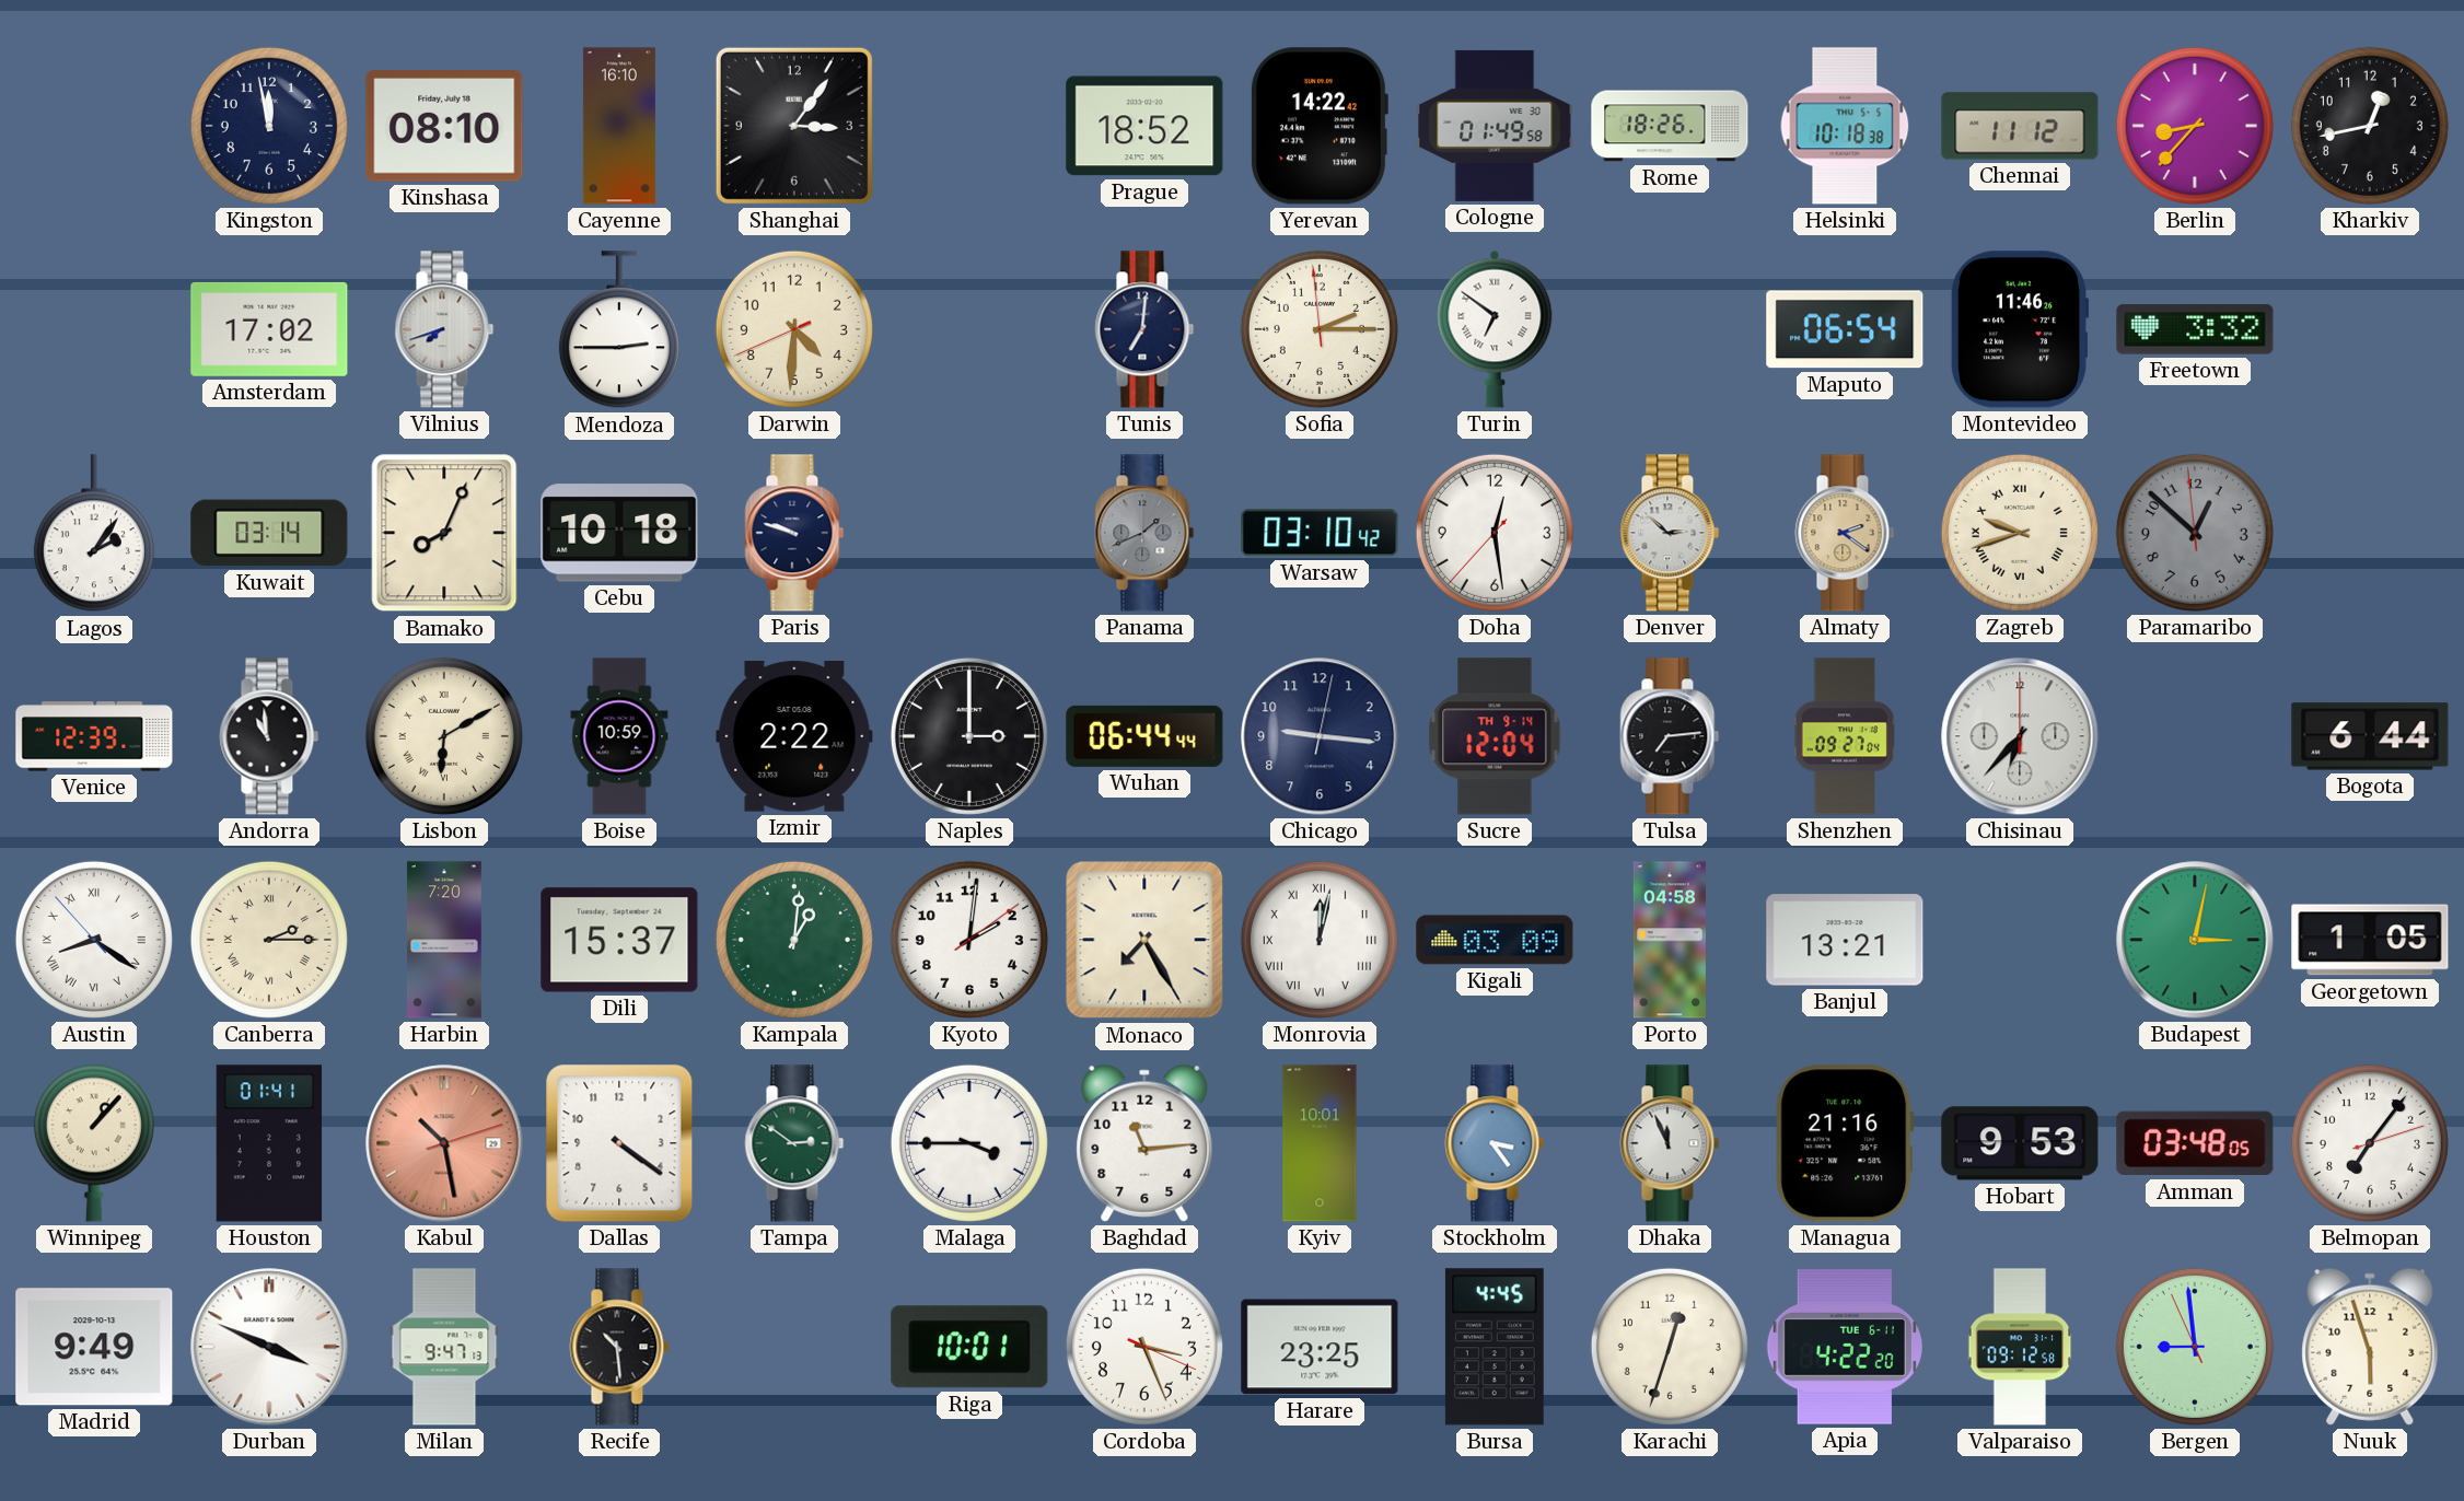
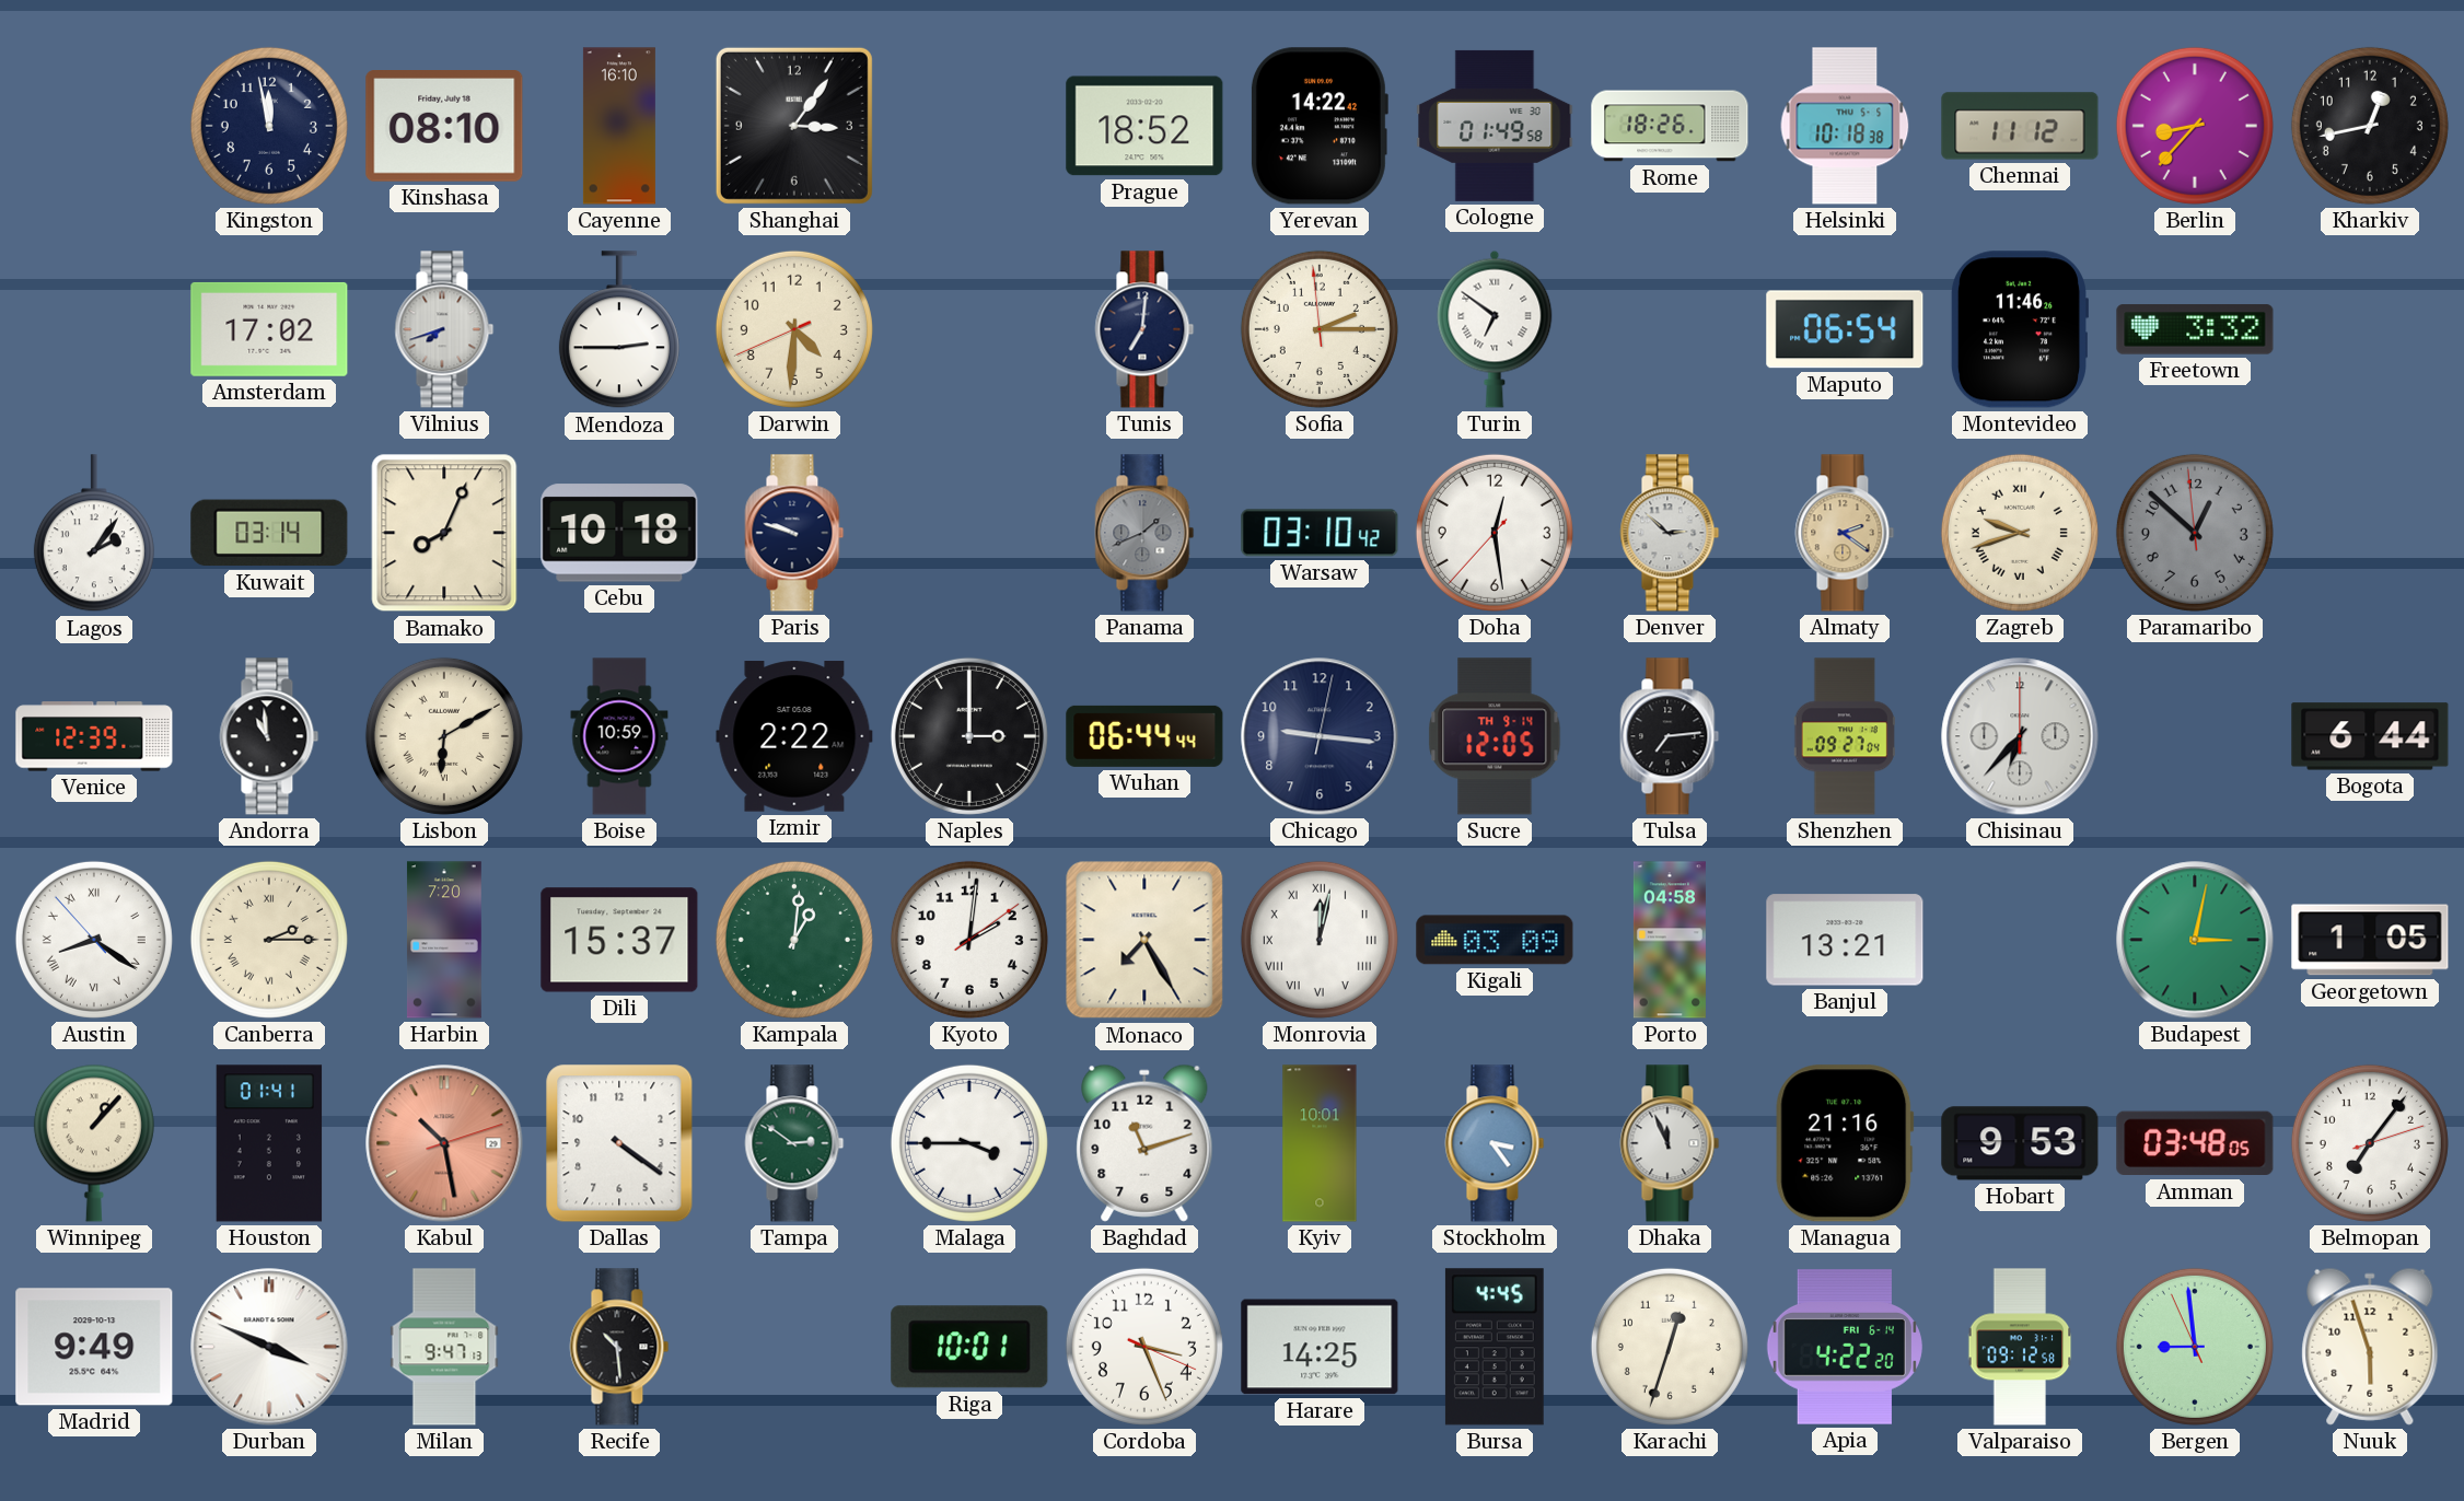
Sucre: 12:04 -> 12:05 (1495, 736)
Baghdad: 11:14 -> 11:12 (1144, 1143)
Harare: 23:25 -> 14:25 (1320, 1347)
Apia date: TUE 6-11 -> FRI 6-14 (1845, 1347)
